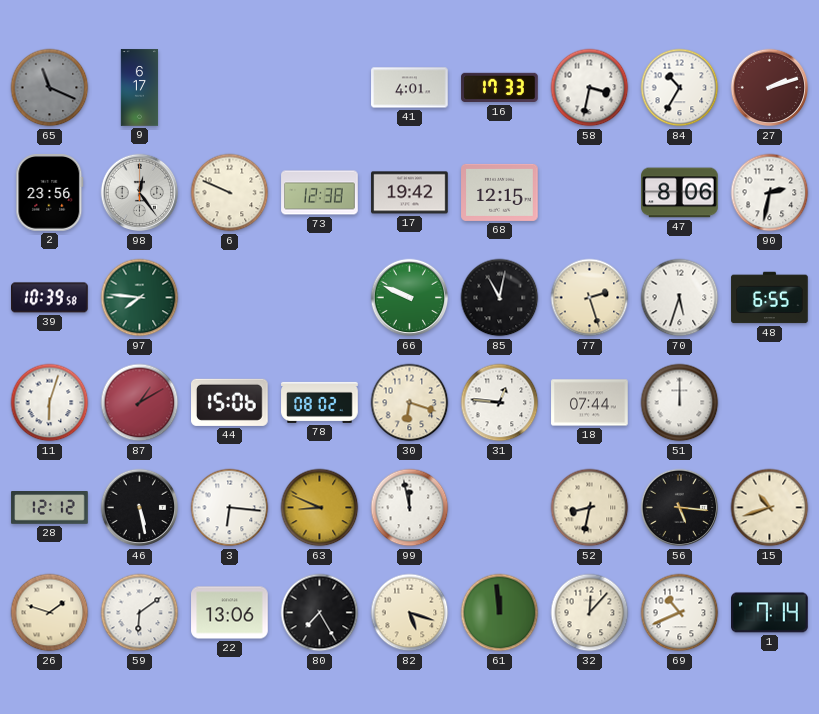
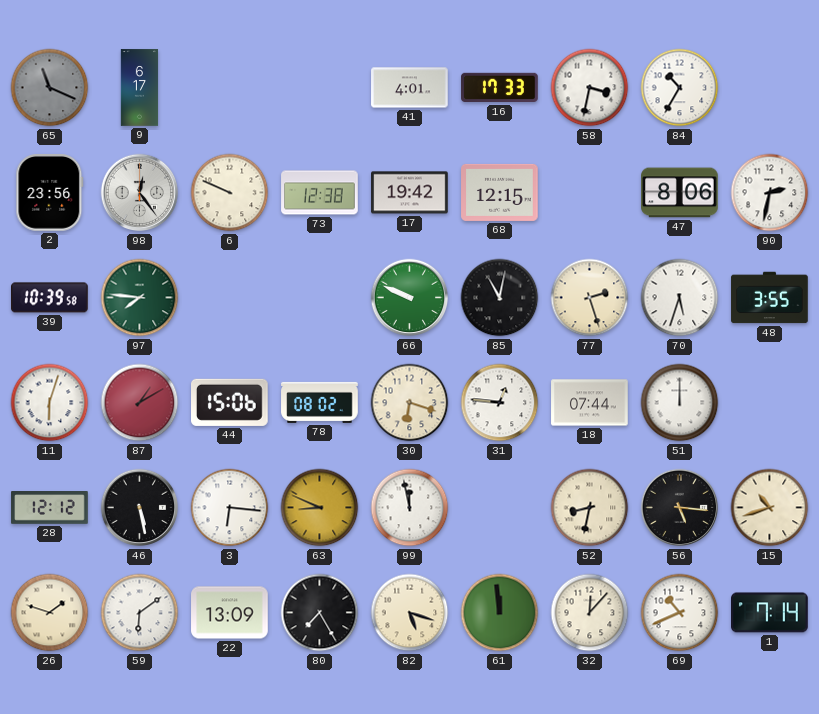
27: 2:12 -> none (770, 88)
48: 6:55 -> 3:55 (770, 298)
22: 13:06 -> 13:09 (230, 613)
